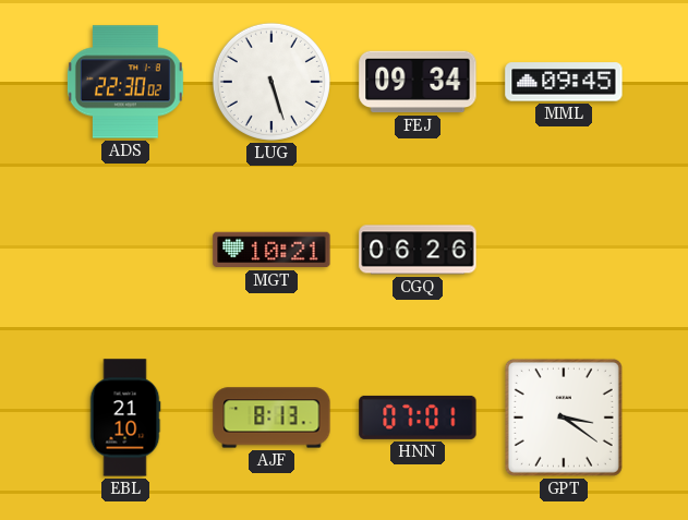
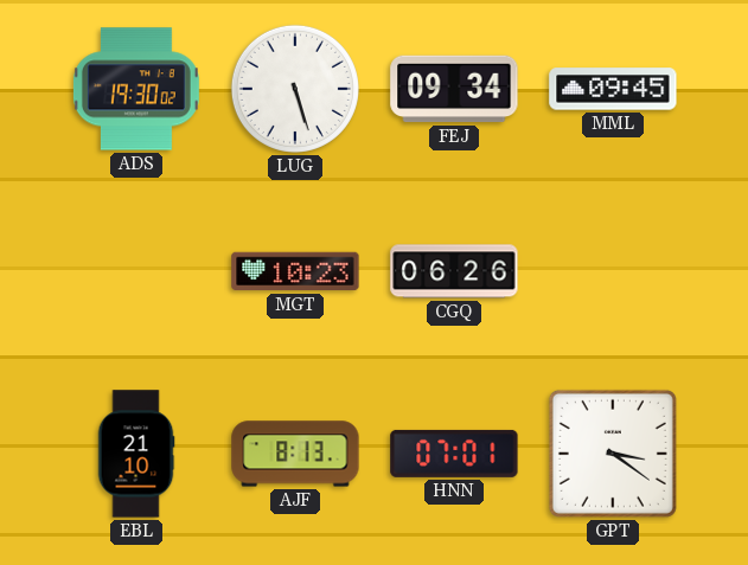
ADS: 22:30 -> 19:30 (136, 89)
MGT: 10:21 -> 10:23 (295, 271)
